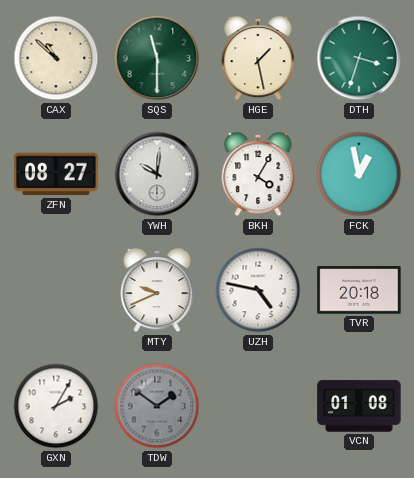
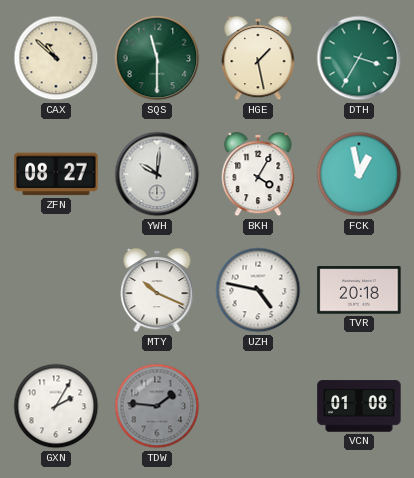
DTH: 3:33 -> 3:35 (359, 58)
MTY: 9:41 -> 10:19 (157, 290)
TDW: 1:51 -> 1:46 (157, 406)
